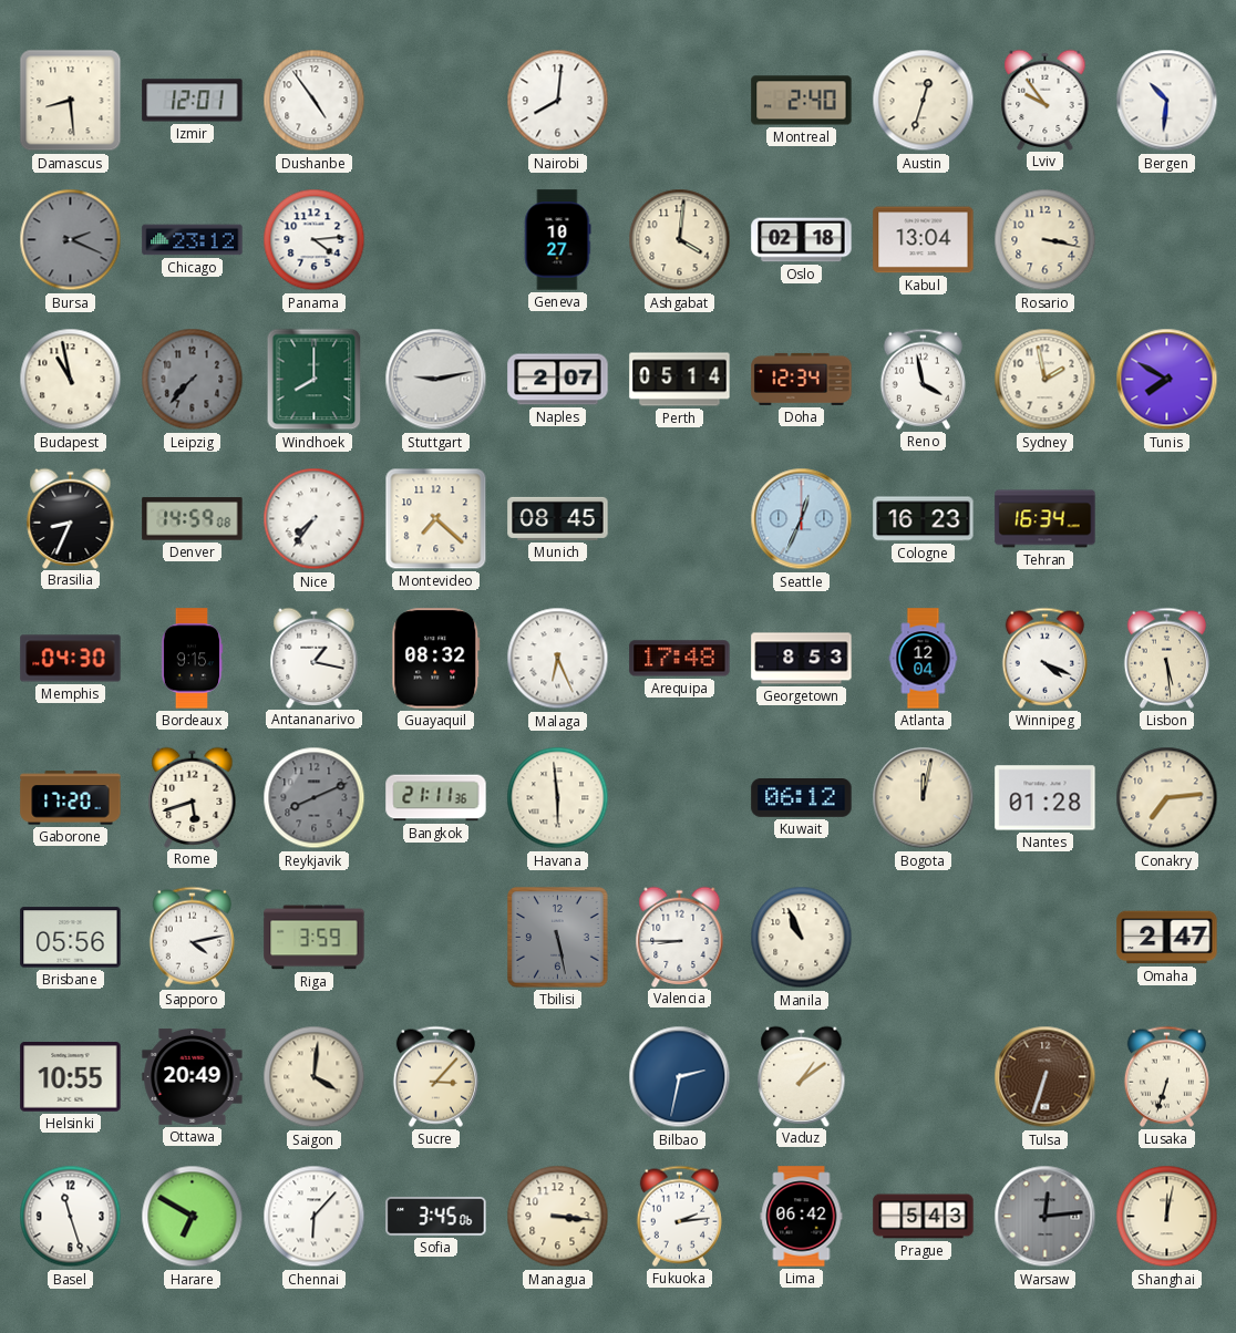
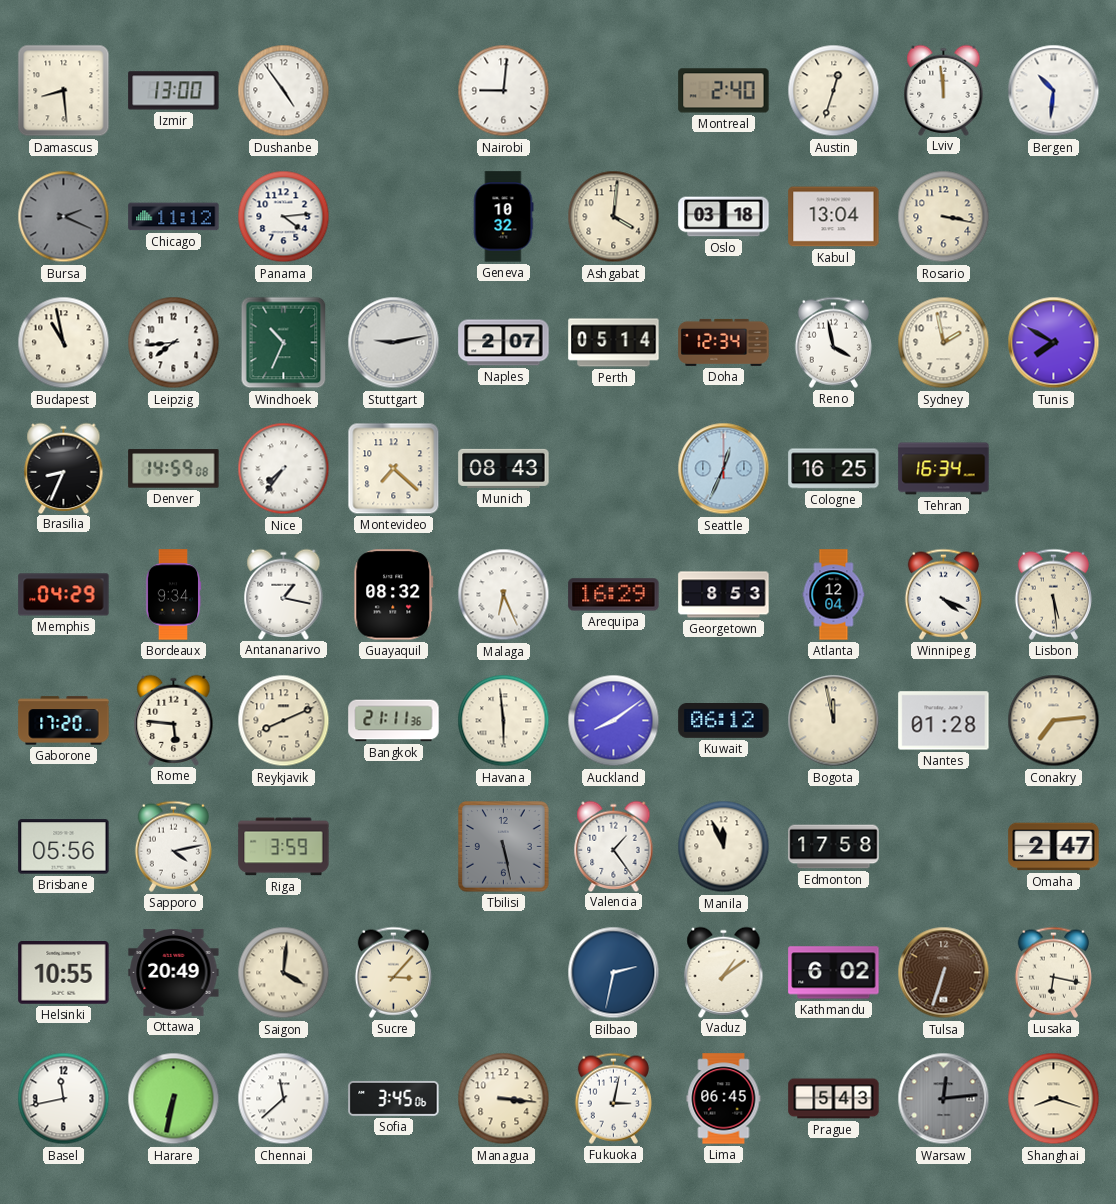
Izmir: 12:01 -> 13:00 (174, 91)
Nairobi: 8:01 -> 9:01 (504, 91)
Lviv: 9:54 -> 11:59 (944, 90)
Chicago: 23:12 -> 11:12 (174, 217)
Geneva: 10:27 -> 10:32 (503, 217)
Oslo: 02:18 -> 03:18 (724, 217)
Leipzig: 7:37 -> 7:44 (174, 343)
Leipzig dial: grey -> white (174, 343)
Windhoek: 8:00 -> 10:34 (284, 343)
Munich: 08:45 -> 08:43 (504, 468)
Cologne: 16:23 -> 16:25 (834, 469)
Memphis: 04:30 -> 04:29 (64, 595)
Bordeaux: 9:15 -> 9:34 (173, 595)
Arequipa: 17:48 -> 16:29 (614, 595)
Rome: 5:42 -> 5:46 (174, 720)
Reykjavik dial: grey -> cream (284, 721)
Auckland: none -> 8:09 (614, 721)
Bogota: 12:02 -> 11:58 (834, 721)
Valencia: 8:45 -> 1:24 (614, 846)
Manila: 10:56 -> 11:56 (724, 847)
Edmonton: none -> 17:58 (834, 847)
Kathmandu: none -> 6:02 (834, 973)
Lusaka: 6:33 -> 6:17 (1053, 972)
Basel: 11:27 -> 11:43 (64, 1099)
Harare: 6:50 -> 6:32 (174, 1099)
Chennai: 6:07 -> 11:38 (284, 1099)
Fukuoka: 2:14 -> 3:02 (613, 1098)
Lima: 06:42 -> 06:45 (724, 1099)
Shanghai: 12:02 -> 8:18 (1054, 1099)
